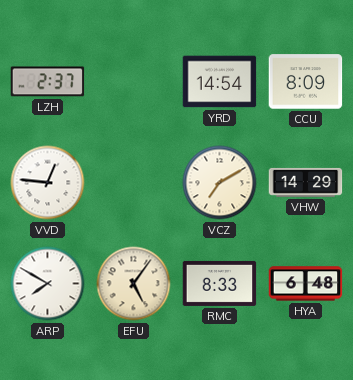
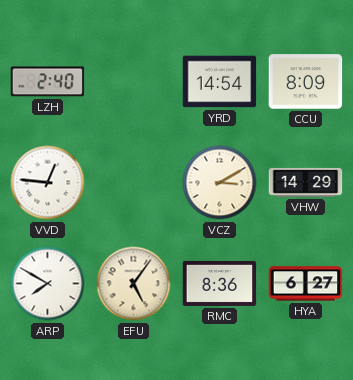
LZH: 2:37 -> 2:40 (48, 82)
VCZ: 7:10 -> 3:10 (220, 183)
RMC: 8:33 -> 8:36 (220, 283)
HYA: 6:48 -> 6:27 (306, 284)
